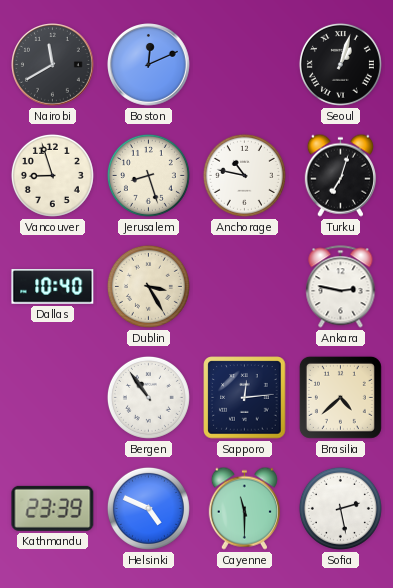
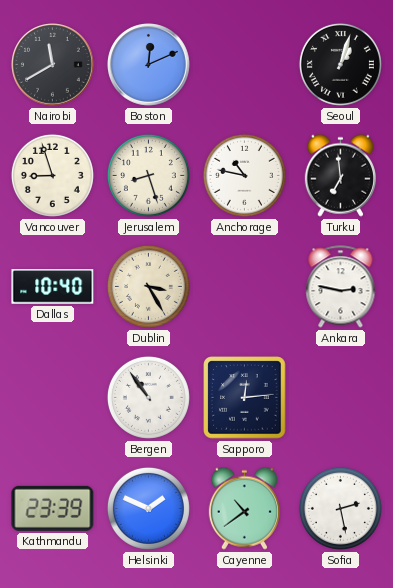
Turku: 7:03 -> 6:59 (340, 175)
Brasilia: 4:38 -> none (340, 397)
Helsinki: 4:49 -> 1:49 (148, 508)
Cayenne: 11:30 -> 10:39 (244, 508)
